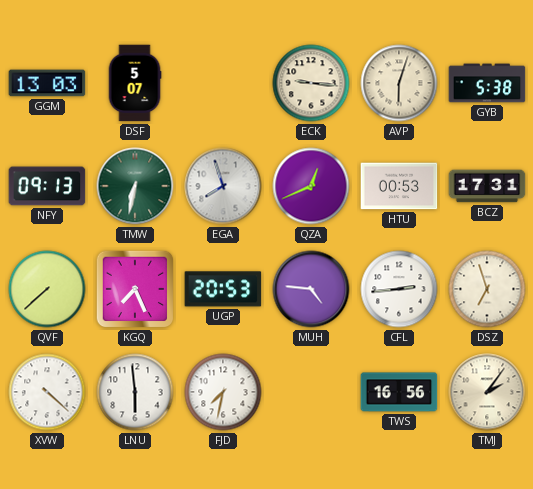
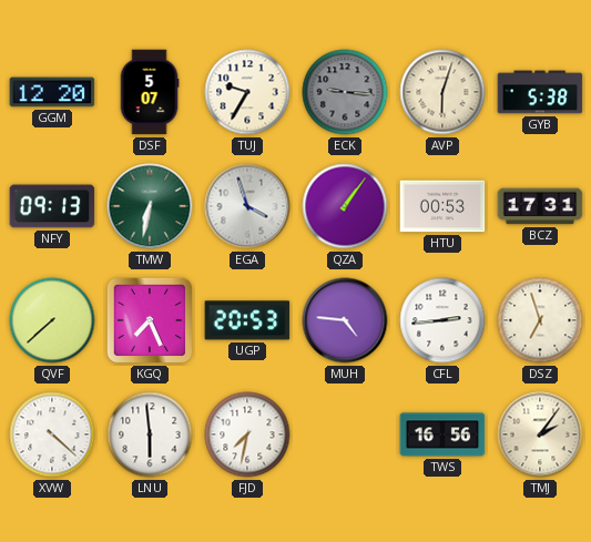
GGM: 13:03 -> 12:20 (52, 92)
TUJ: none -> 9:35 (247, 92)
ECK dial: cream -> grey (345, 92)
EGA: 7:57 -> 3:57 (247, 206)
QZA: 12:41 -> 1:06 (345, 206)
